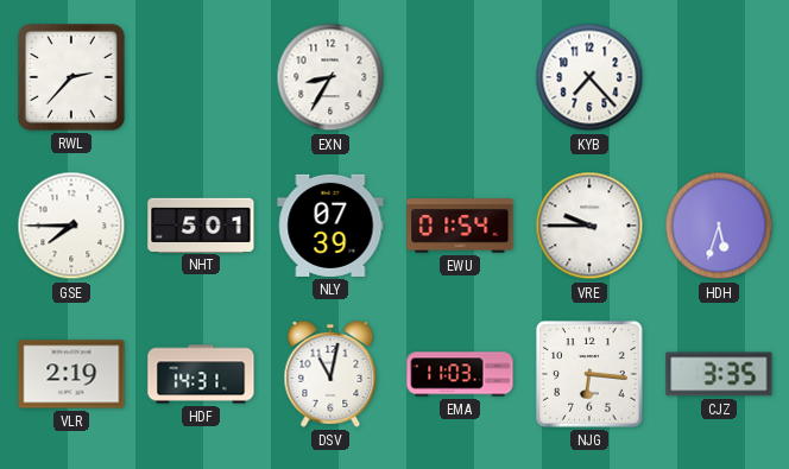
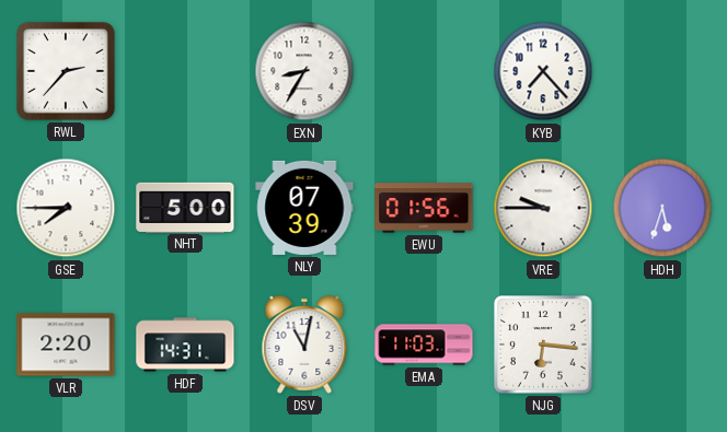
NHT: 5:01 -> 5:00 (185, 207)
EWU: 01:54 -> 01:56 (424, 208)
VLR: 2:19 -> 2:20 (66, 345)
CJZ: 3:35 -> none (719, 374)
